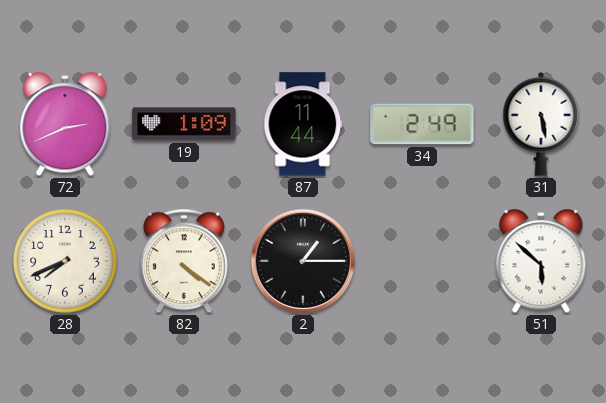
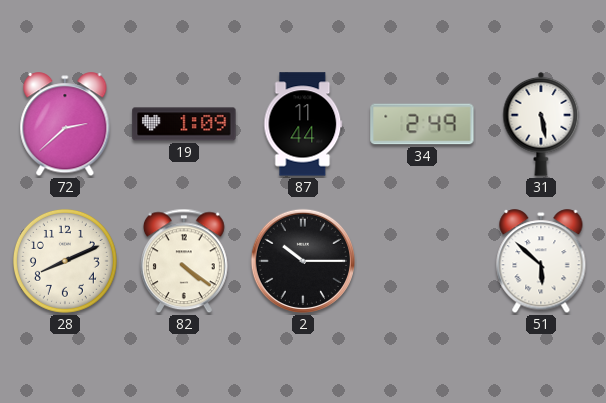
72: 2:41 -> 2:38 (65, 125)
28: 7:41 -> 8:11 (65, 261)
2: 1:15 -> 10:15 (303, 261)
